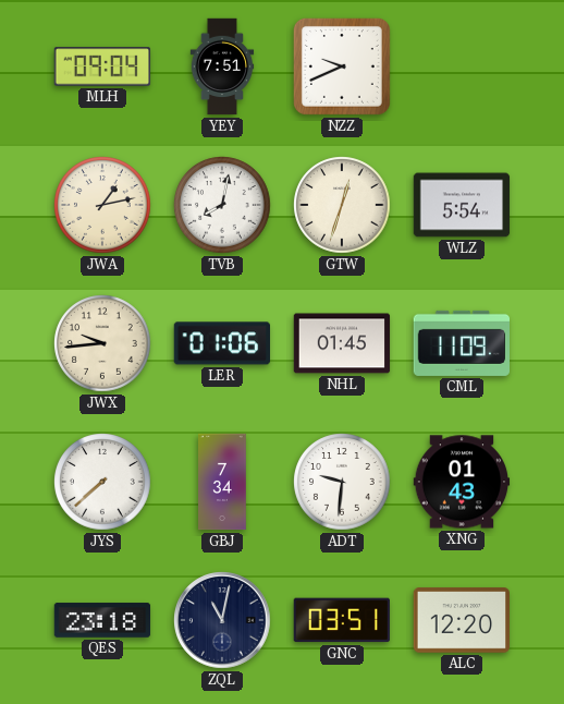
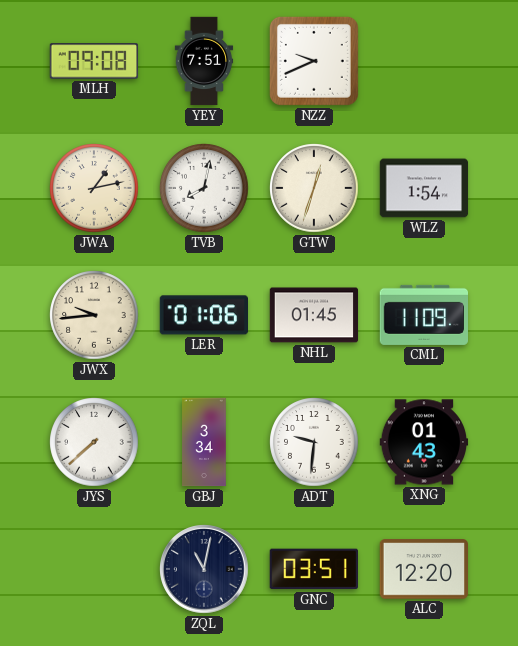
MLH: 09:04 -> 09:08 (94, 61)
WLZ: 5:54 -> 1:54 (424, 188)
GBJ: 7:34 -> 3:34 (204, 442)
QES: 23:18 -> none (102, 620)
